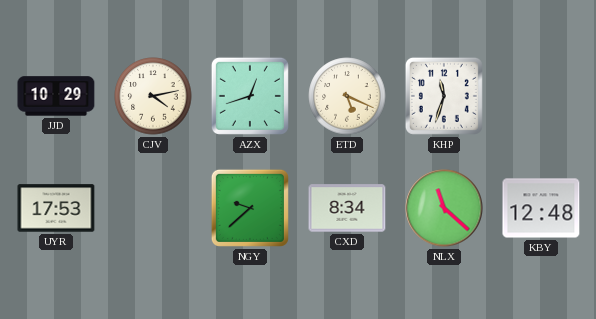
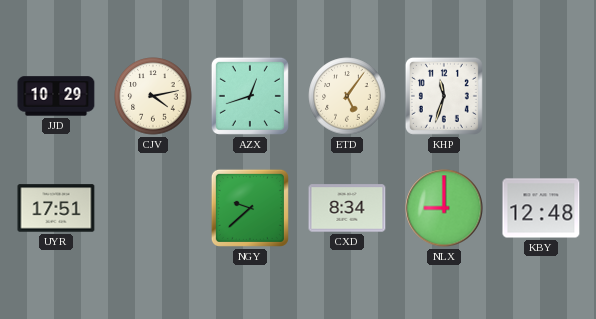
ETD: 5:19 -> 5:06 (347, 96)
UYR: 17:53 -> 17:51 (56, 208)
NLX: 11:22 -> 9:00 (444, 208)
